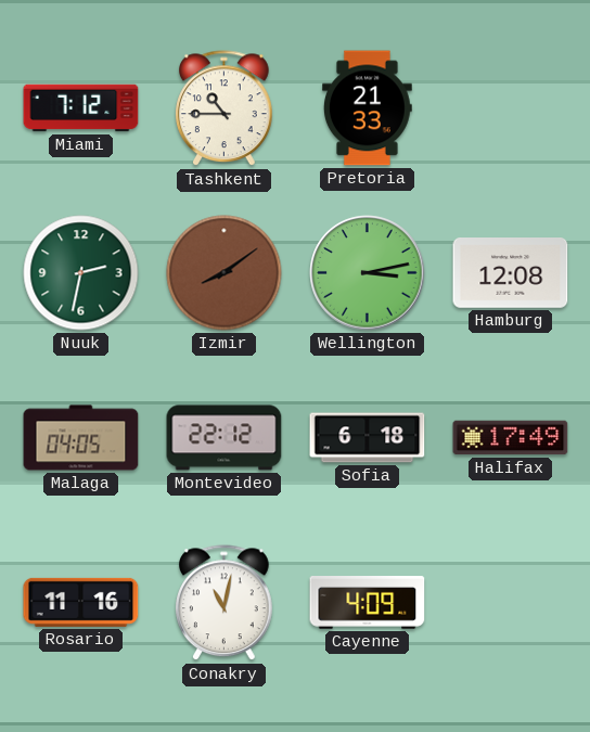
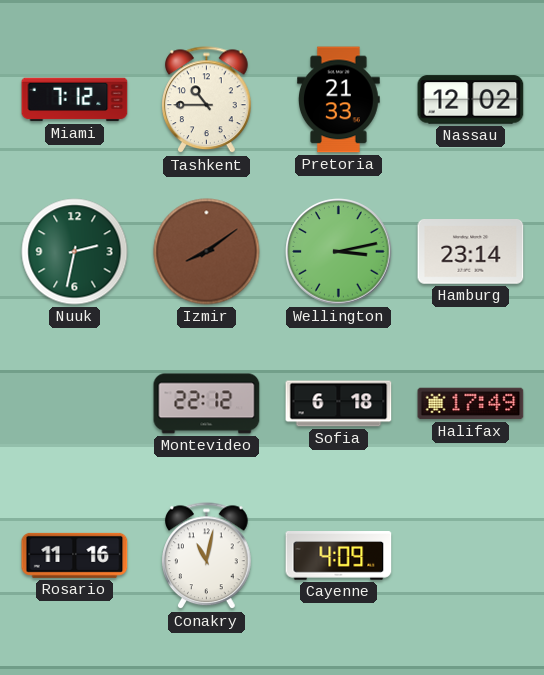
Nassau: none -> 12:02 (471, 100)
Hamburg: 12:08 -> 23:14 (471, 252)
Malaga: 04:05 -> none (81, 438)
